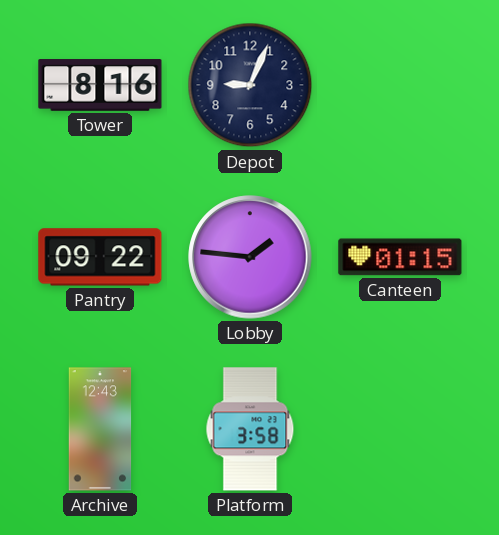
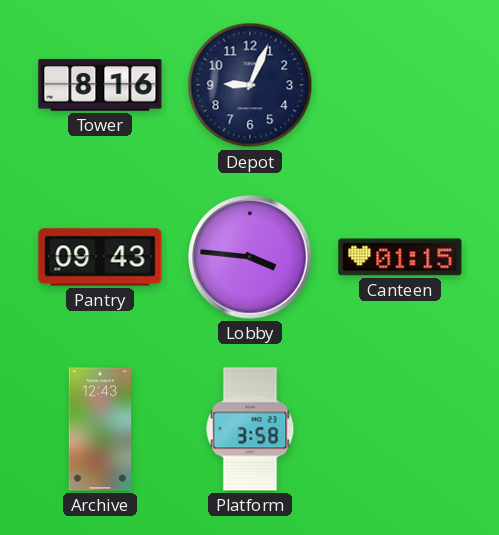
Pantry: 09:22 -> 09:43 (100, 257)
Lobby: 1:46 -> 3:46 (250, 257)
